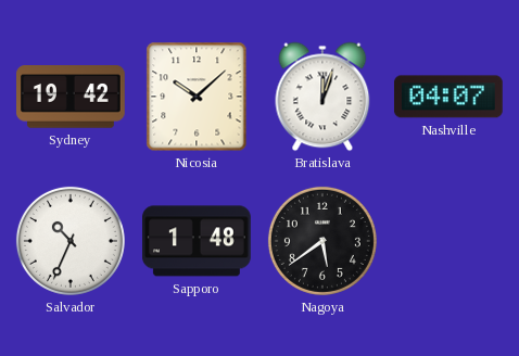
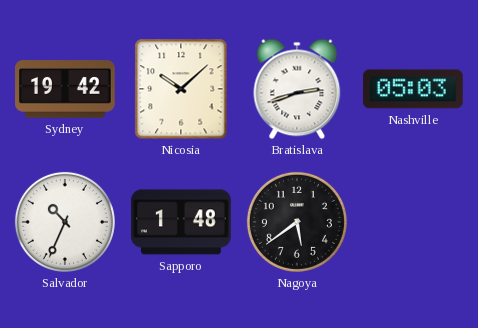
Bratislava: 12:03 -> 2:42 (297, 89)
Nashville: 04:07 -> 05:03 (413, 89)
